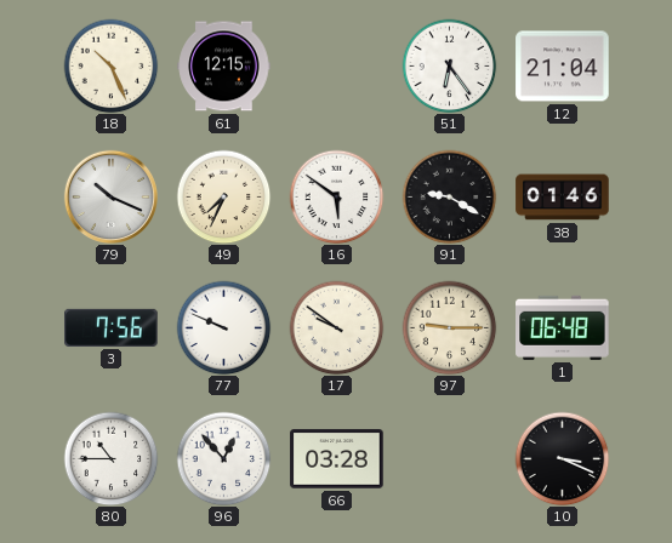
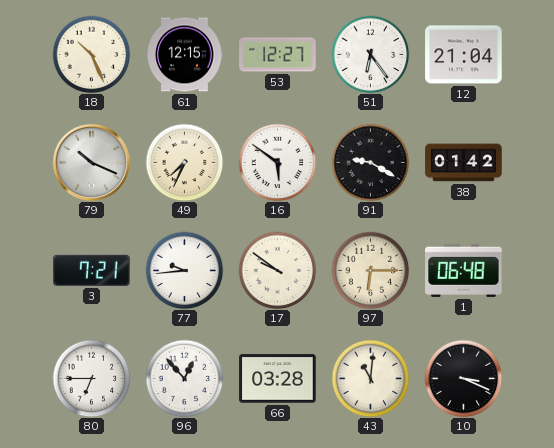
53: none -> 12:27 (278, 55)
38: 01:46 -> 01:42 (464, 163)
3: 7:56 -> 7:21 (92, 270)
77: 9:49 -> 9:44 (184, 270)
97: 9:15 -> 6:15 (370, 270)
80: 10:45 -> 6:45 (91, 378)
43: none -> 11:01 (370, 378)
